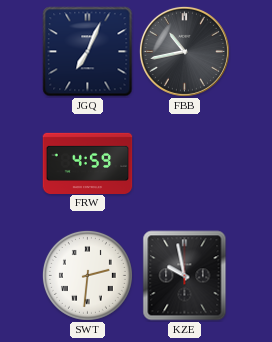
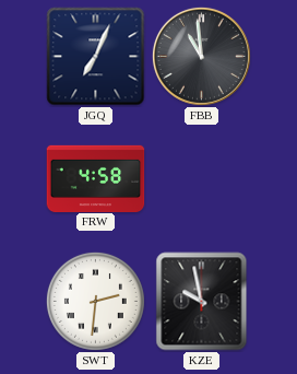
FBB: 10:43 -> 10:59 (201, 56)
FRW: 4:59 -> 4:58 (96, 178)
